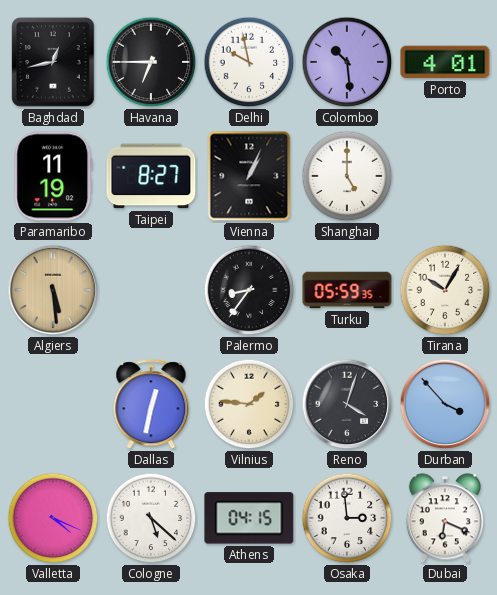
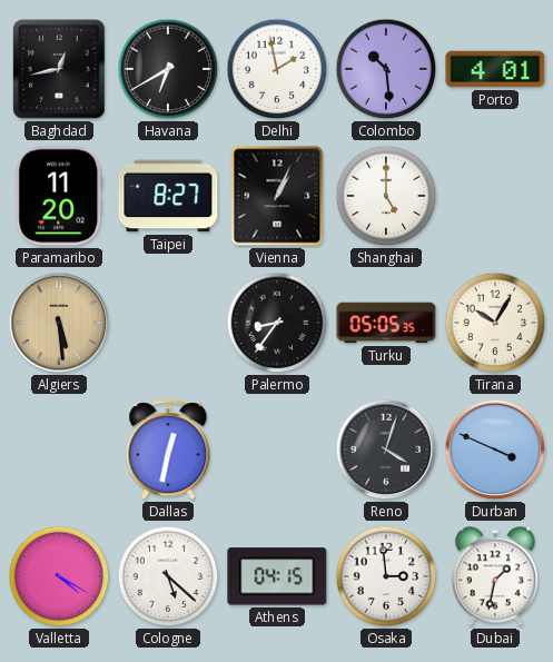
Havana: 6:45 -> 6:40 (168, 69)
Delhi: 9:58 -> 1:58 (277, 69)
Paramaribo: 11:19 -> 11:20 (59, 196)
Turku: 05:59 -> 05:05 (386, 323)
Vilnius: 1:46 -> none (249, 404)
Durban: 3:53 -> 3:49 (495, 449)
Valletta: 4:19 -> 4:20 (59, 576)
Dubai: 6:19 -> 1:32 (494, 576)
